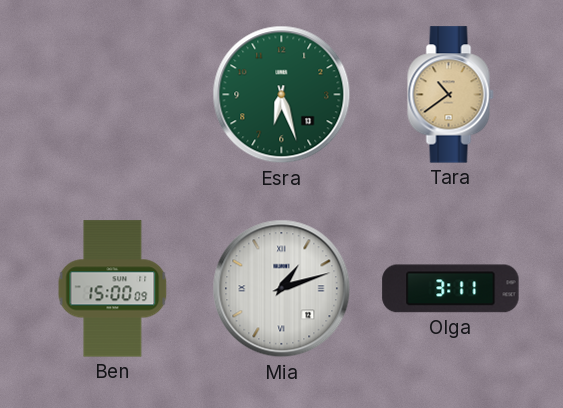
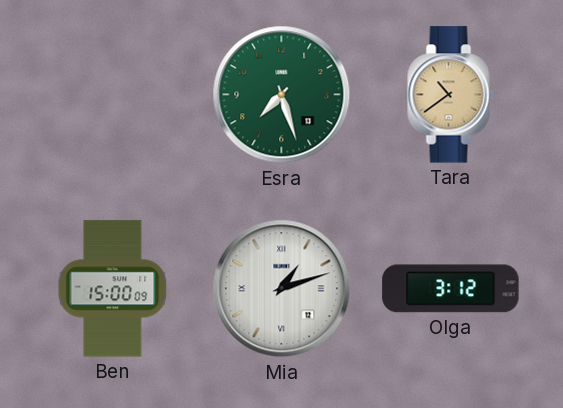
Esra: 6:27 -> 7:27 (282, 95)
Olga: 3:11 -> 3:12 (451, 289)
